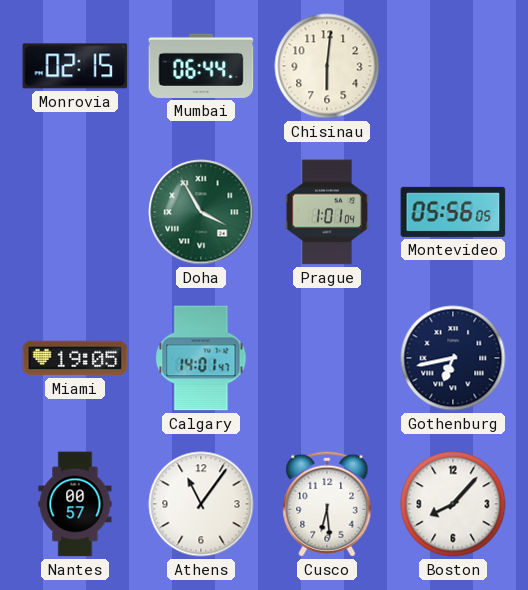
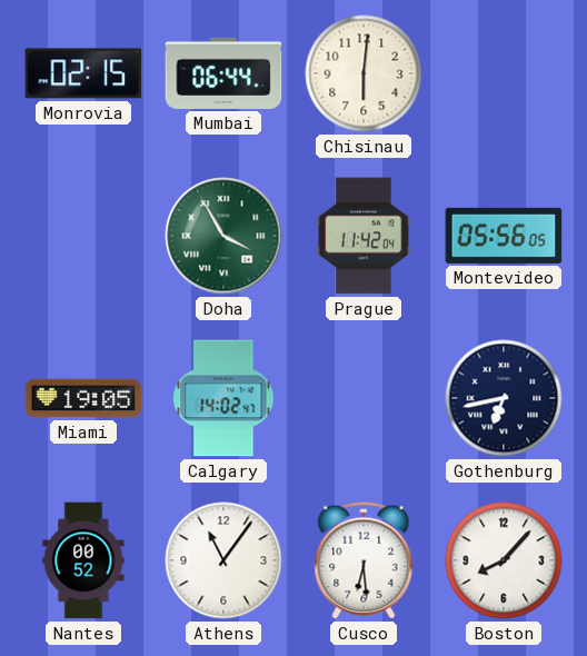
Prague: 1:01 -> 11:42 (362, 236)
Calgary: 14:01 -> 14:02 (223, 398)
Nantes: 00:57 -> 00:52 (83, 560)
